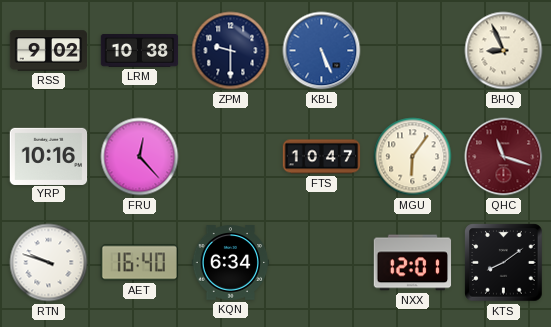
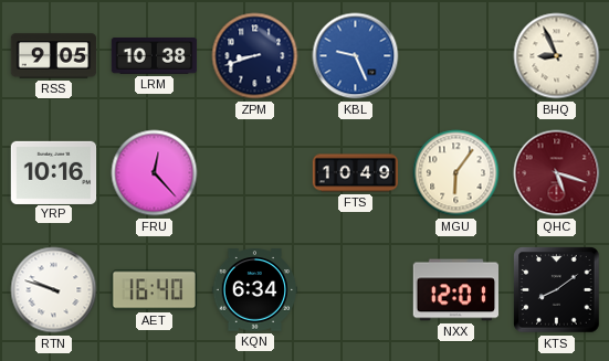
RSS: 9:02 -> 9:05 (54, 56)
ZPM: 9:30 -> 8:42 (255, 56)
KBL: 5:26 -> 9:26 (356, 56)
FTS: 10:47 -> 10:49 (356, 173)
QHC: 11:18 -> 5:18 (557, 173)
